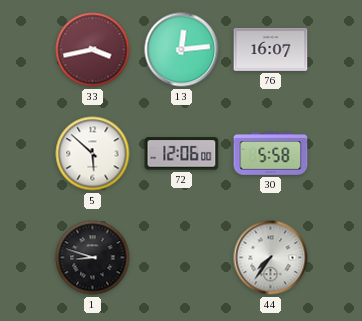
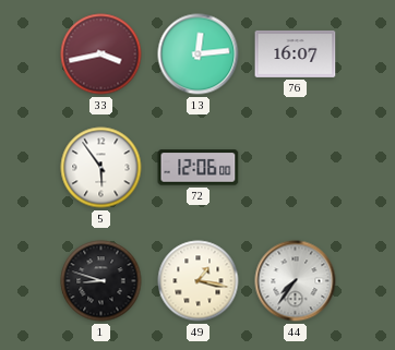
5: 5:52 -> 5:54 (101, 168)
30: 5:58 -> none (271, 154)
49: none -> 1:17 (199, 281)
